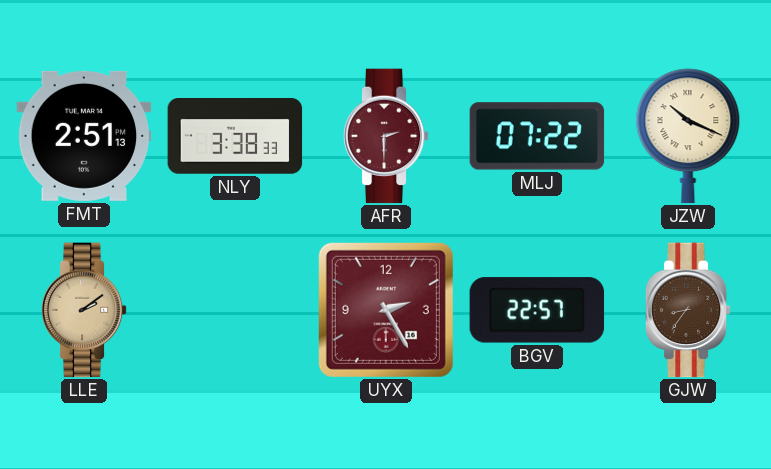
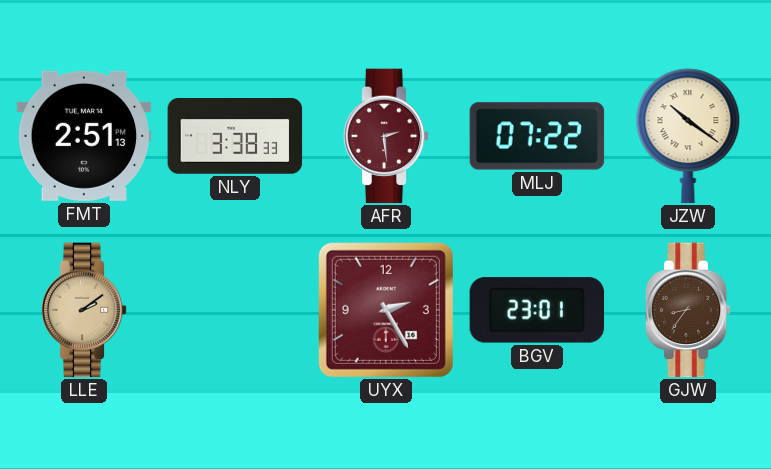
AFR: 2:30 -> 2:29 (386, 136)
JZW: 10:19 -> 10:21 (688, 136)
BGV: 22:57 -> 23:01 (537, 310)
